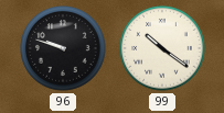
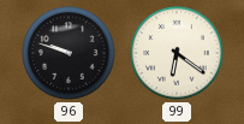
99: 10:21 -> 6:21 (177, 53)
